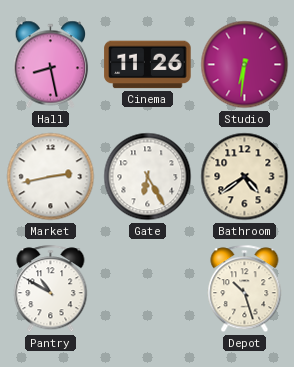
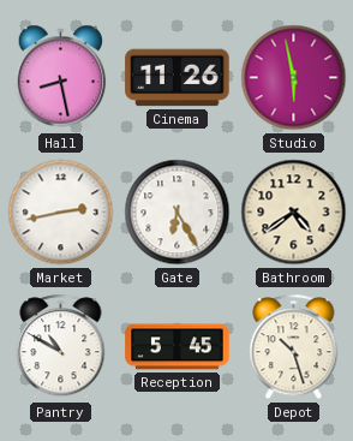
Studio: 6:31 -> 5:58 (294, 78)
Reception: none -> 5:45 (178, 347)
